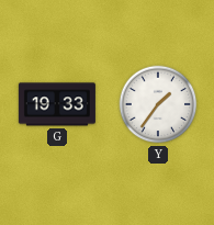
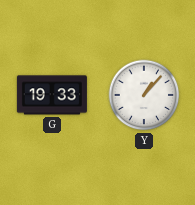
Y: 1:36 -> 1:07 (144, 95)
